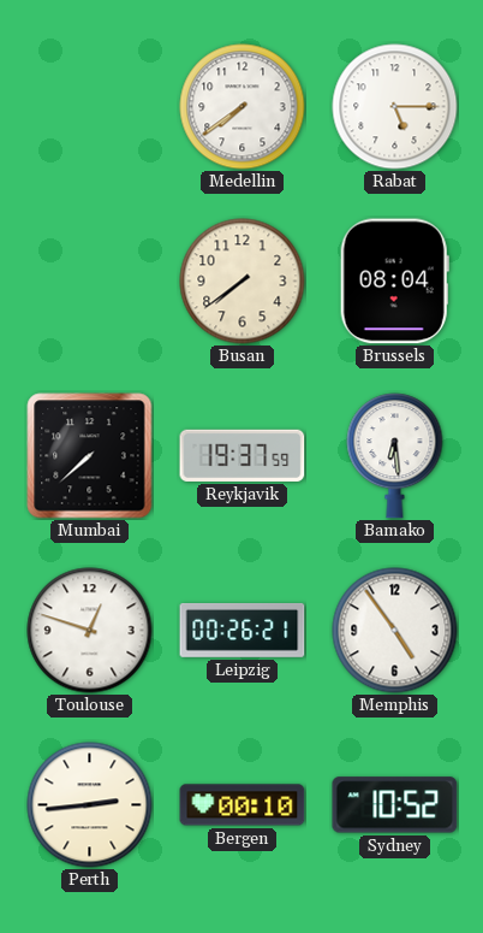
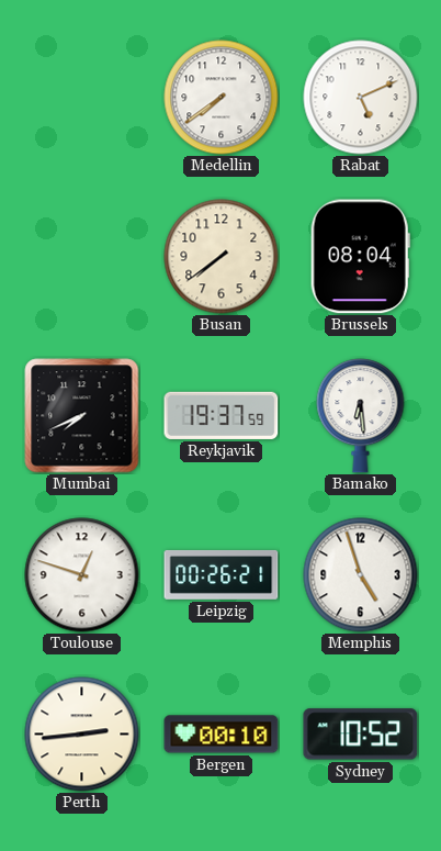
Rabat: 5:15 -> 5:11 (361, 98)
Mumbai: 7:38 -> 7:41 (82, 416)
Memphis: 4:54 -> 4:57 (361, 575)
